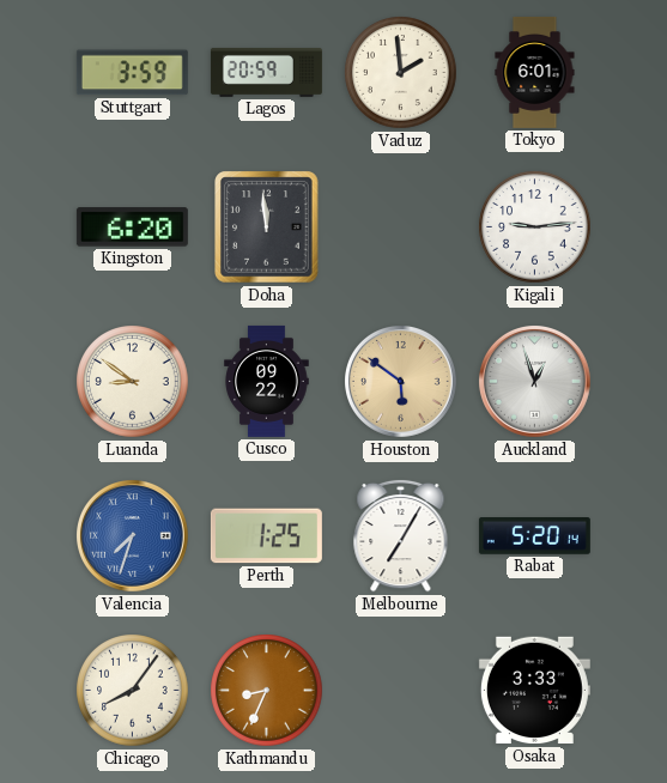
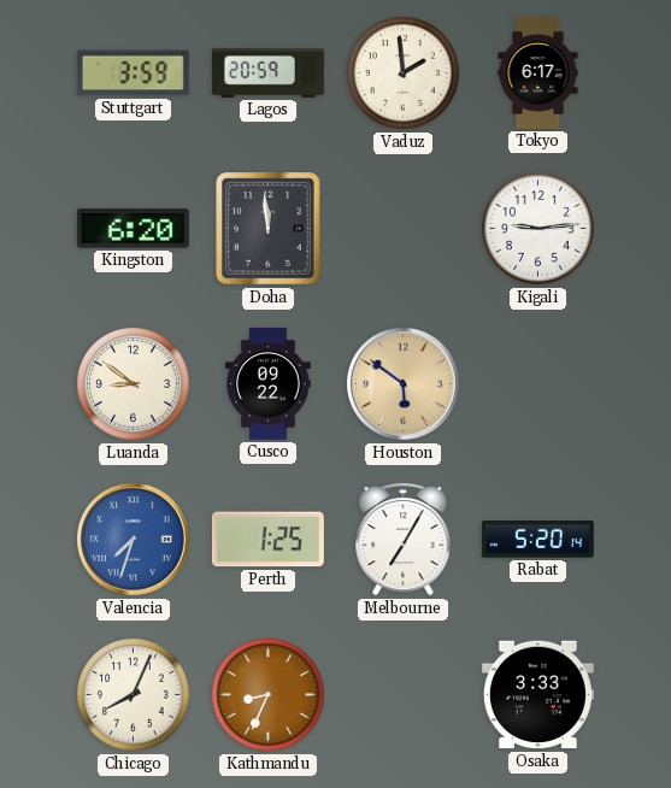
Tokyo: 6:01 -> 6:17 (538, 72)
Auckland: 12:57 -> none (535, 382)
Chicago: 8:06 -> 8:04 (134, 695)
